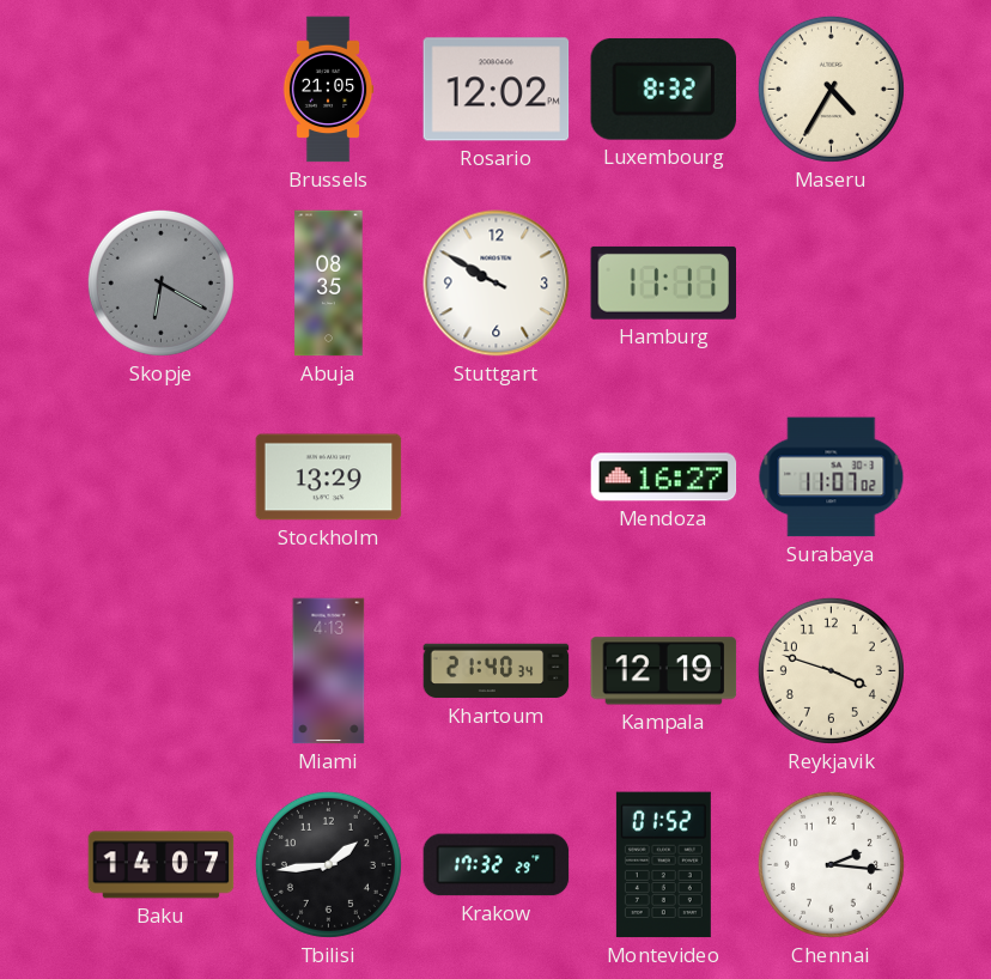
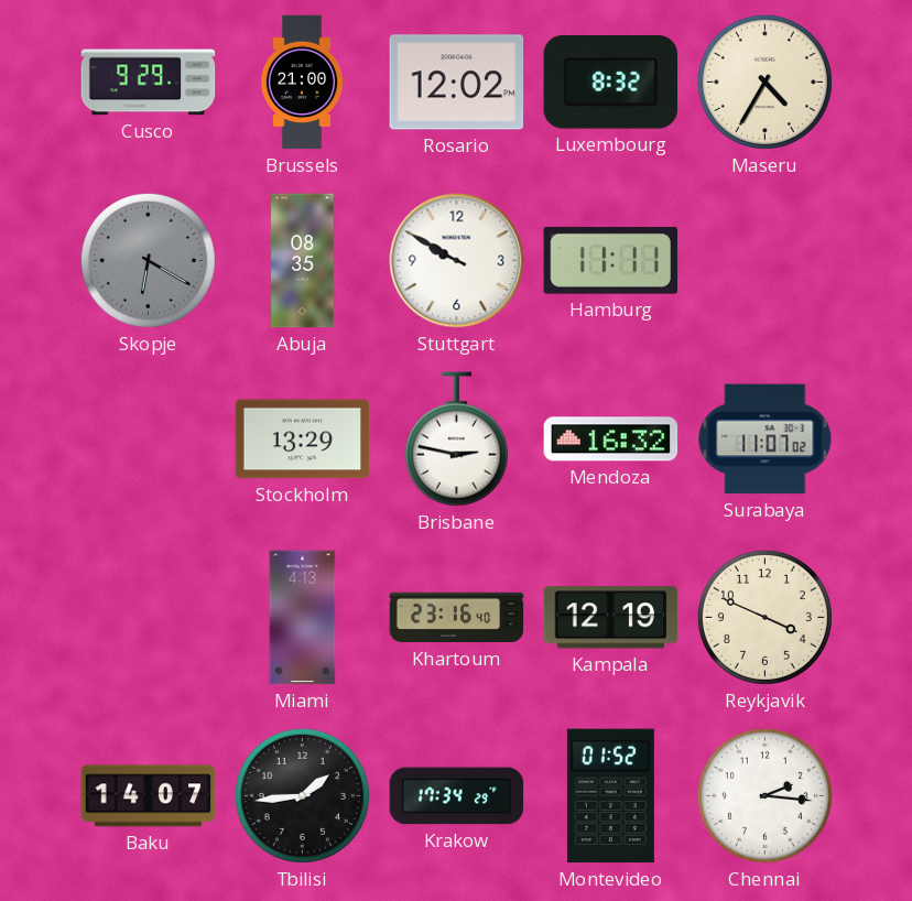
Cusco: none -> 9:29 (149, 83)
Brussels: 21:05 -> 21:00 (302, 83)
Brisbane: none -> 2:47 (456, 439)
Mendoza: 16:27 -> 16:32 (611, 439)
Khartoum: 21:40 -> 23:16 (457, 618)
Reykjavik: 3:48 -> 3:49 (764, 617)
Krakow: 17:32 -> 17:34 (457, 796)
